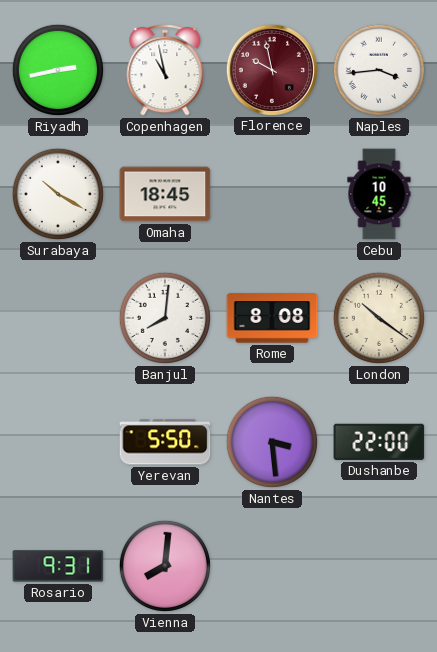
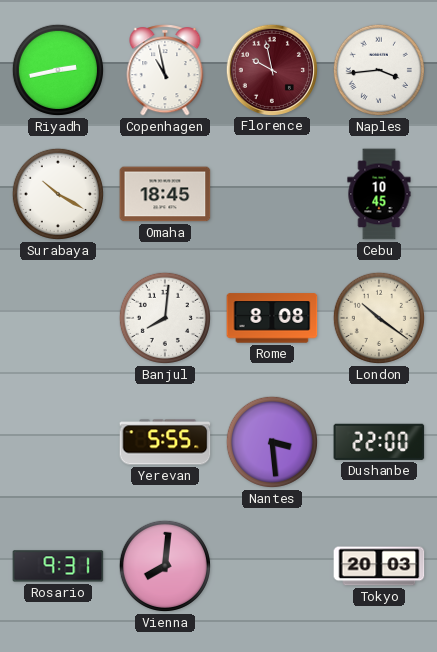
Yerevan: 5:50 -> 5:55 (165, 442)
Tokyo: none -> 20:03 (379, 566)
